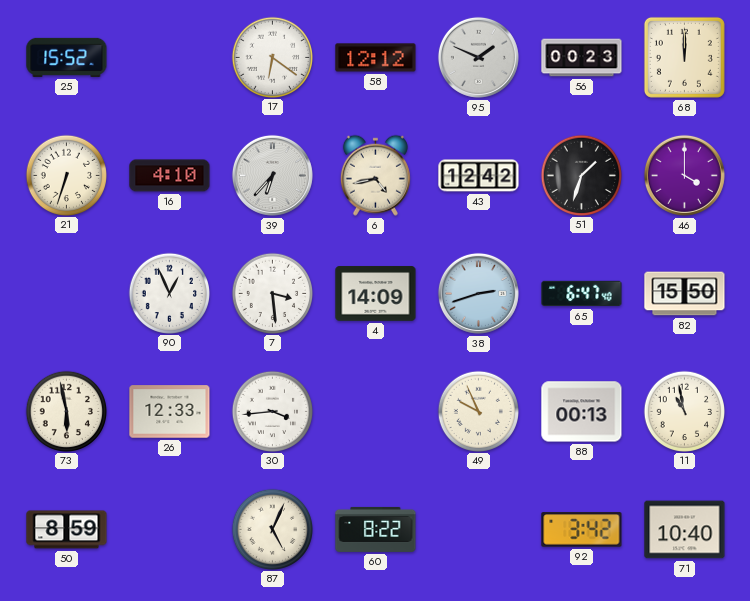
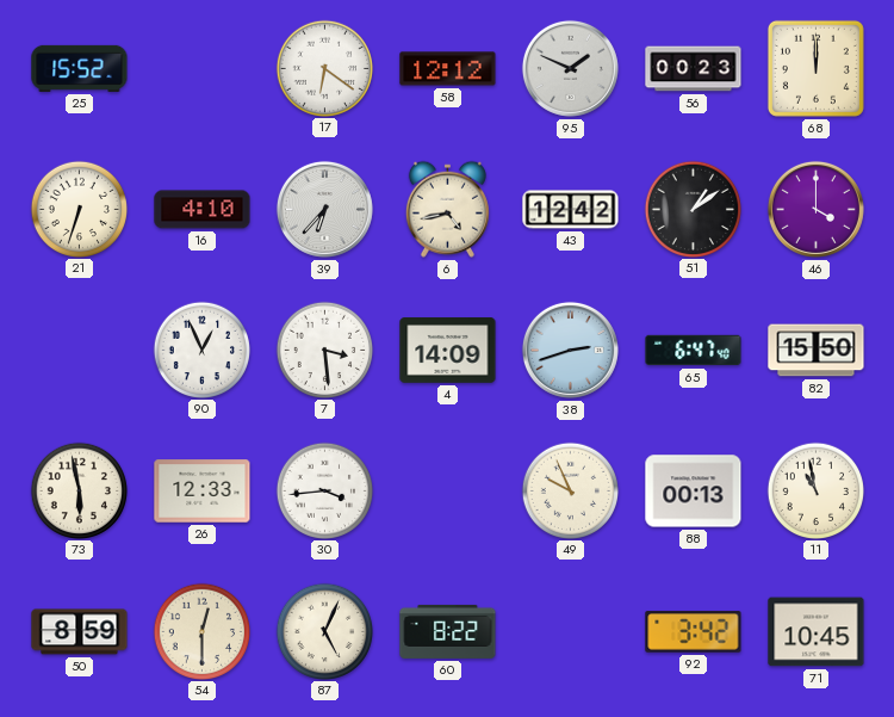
51: 1:33 -> 1:09 (693, 209)
54: none -> 12:30 (201, 631)
71: 10:40 -> 10:45 (817, 632)
